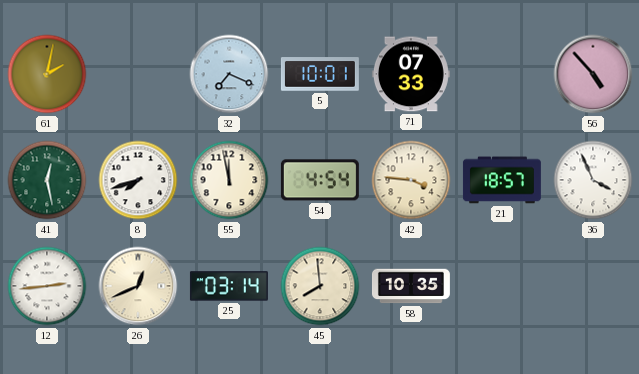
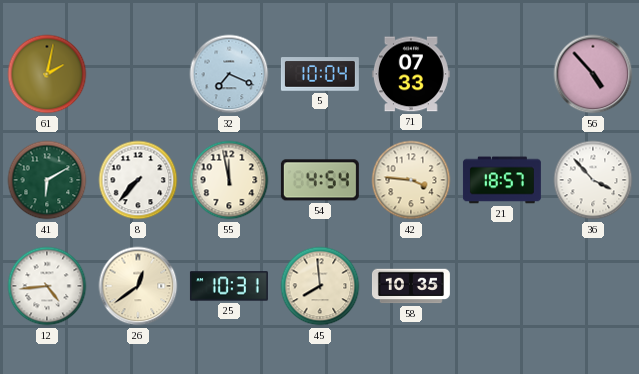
5: 10:01 -> 10:04 (320, 74)
41: 12:28 -> 6:10 (47, 180)
8: 7:42 -> 7:37 (138, 180)
36: 3:56 -> 3:53 (593, 180)
12: 2:44 -> 4:44 (47, 286)
26: 12:41 -> 12:39 (138, 286)
25: 03:14 -> 10:31 (229, 286)
